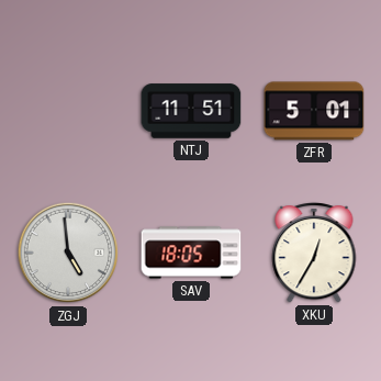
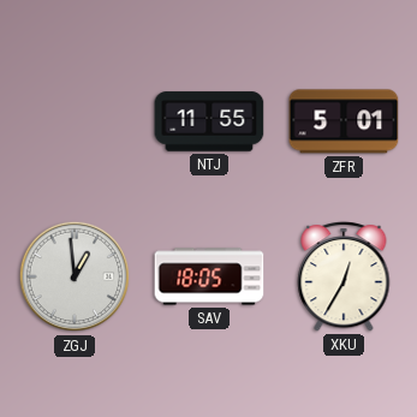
NTJ: 11:51 -> 11:55 (209, 121)
ZGJ: 4:59 -> 12:59 (75, 276)
